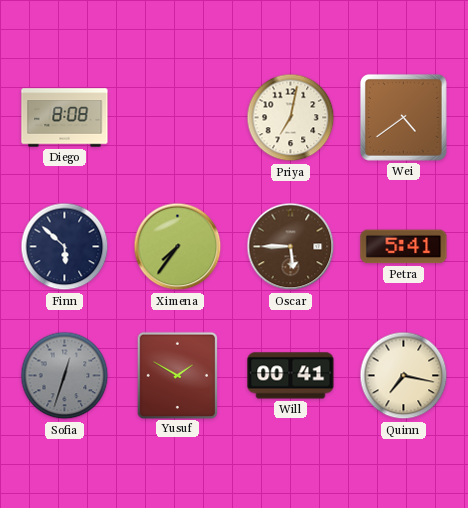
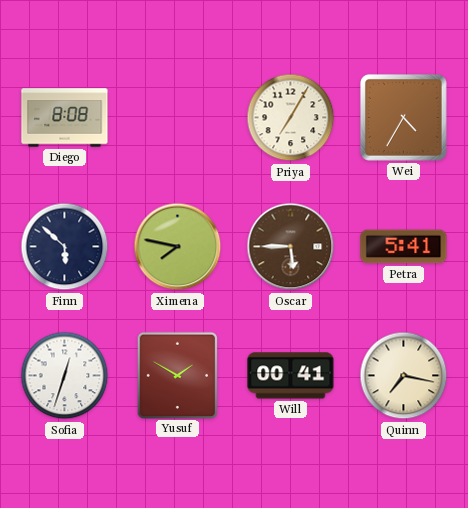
Priya: 7:02 -> 7:05 (291, 118)
Wei: 4:39 -> 4:35 (403, 117)
Ximena: 7:36 -> 7:47 (178, 247)
Sofia dial: grey -> white (65, 376)
